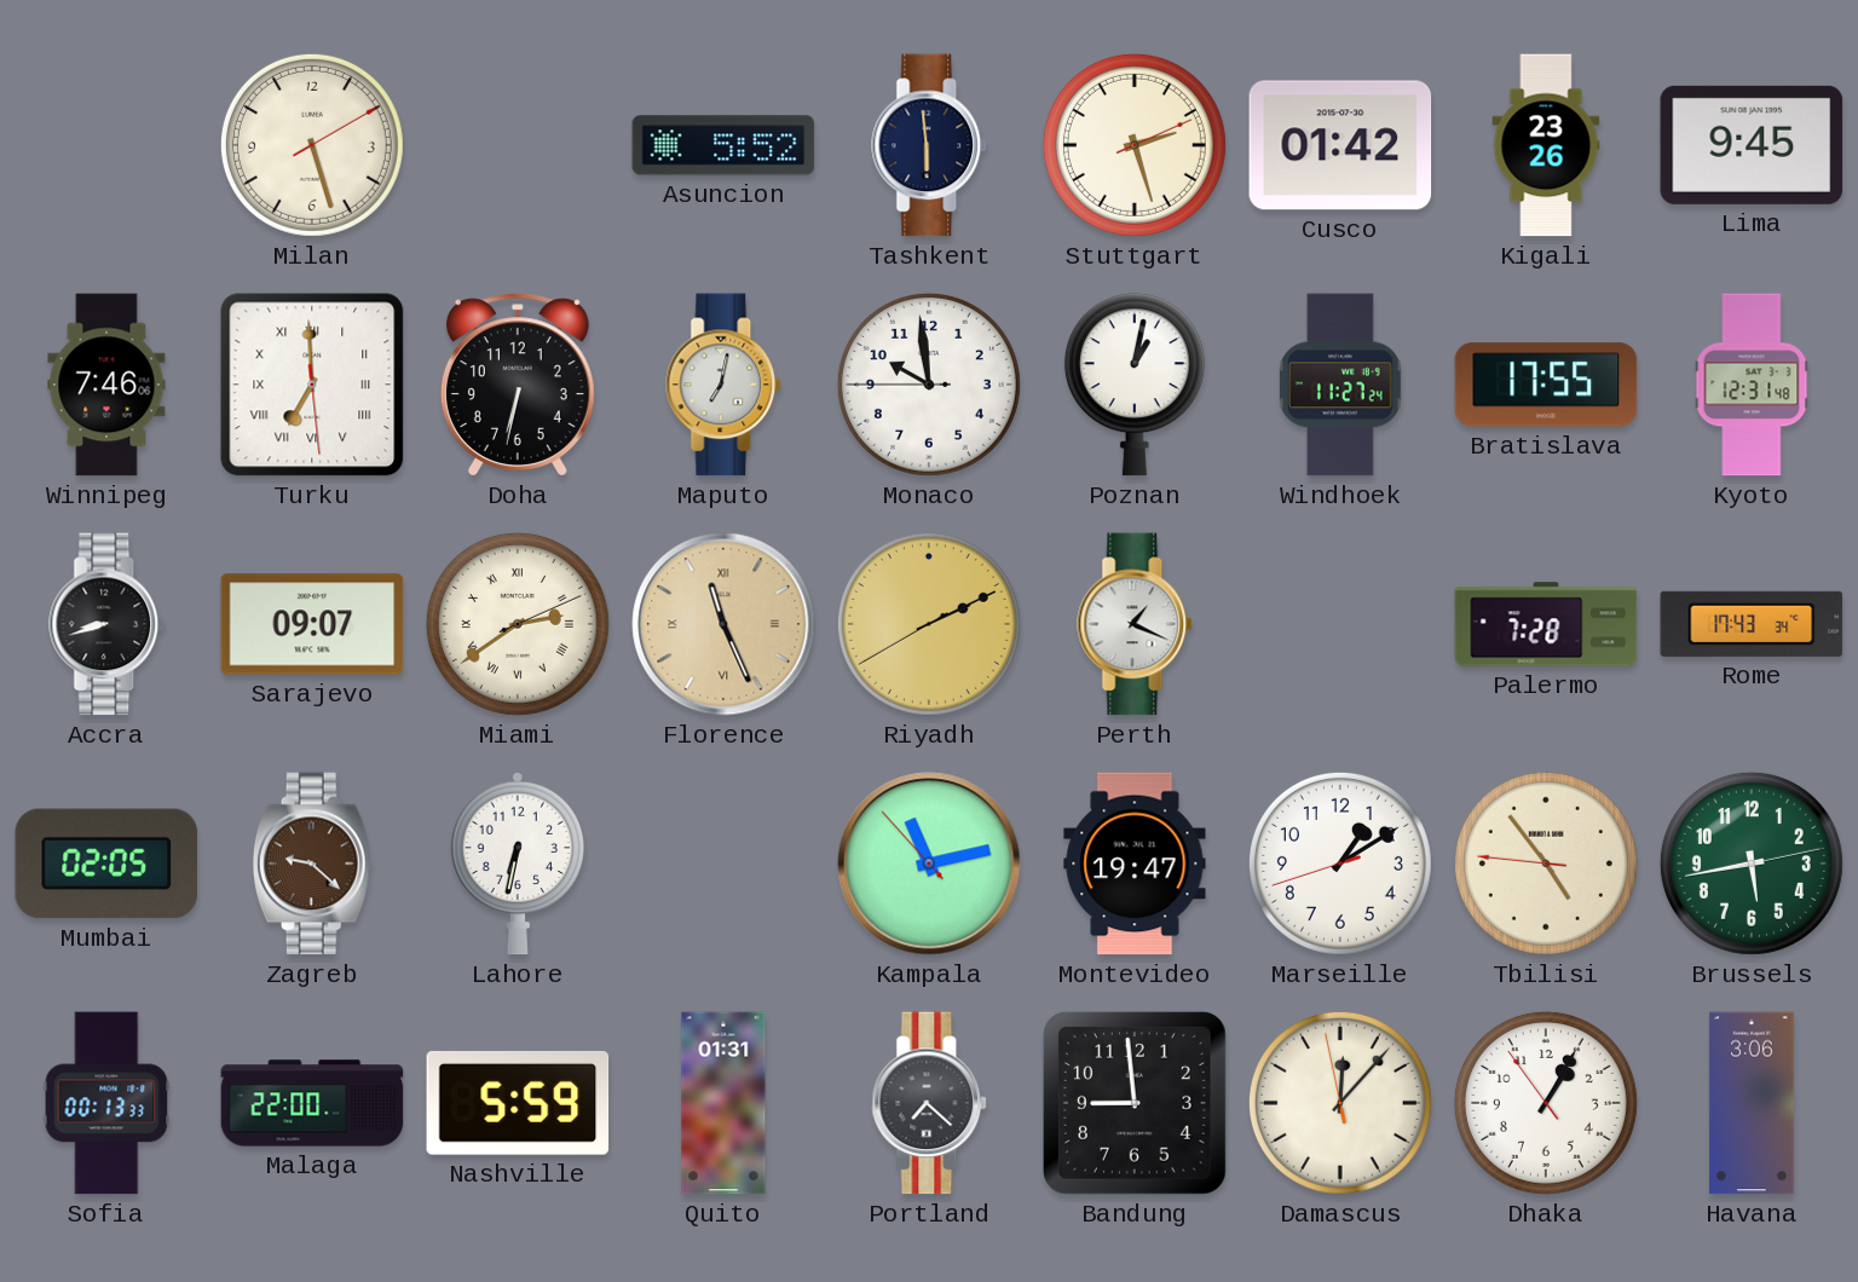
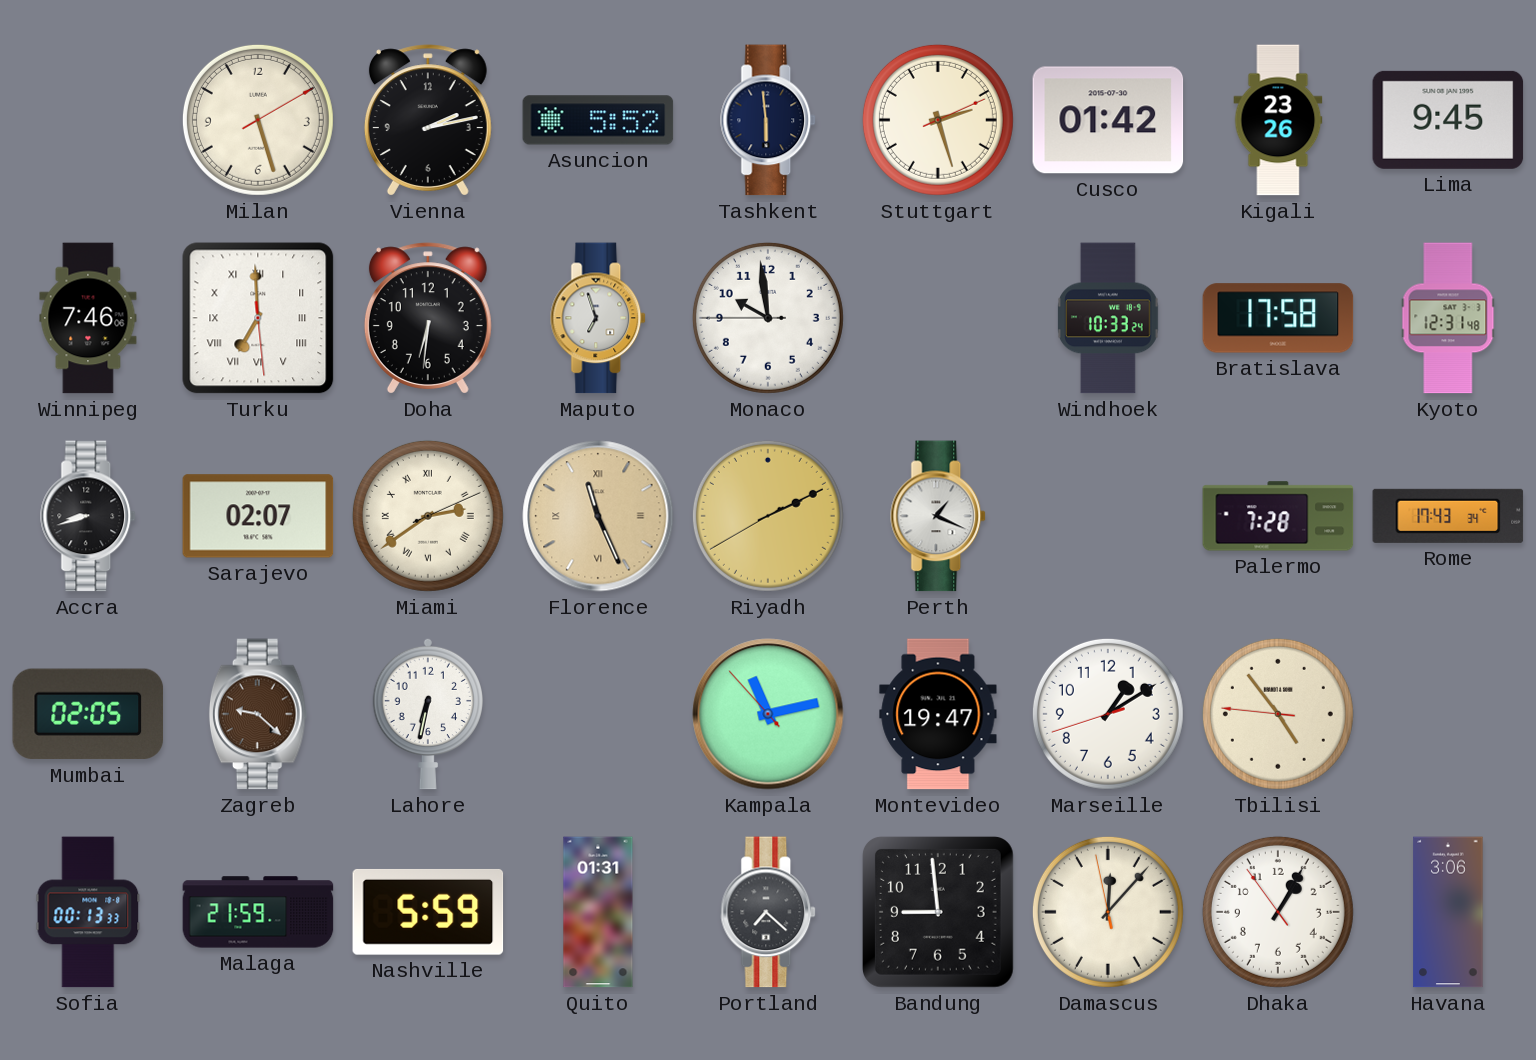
Vienna: none -> 2:13 (428, 120)
Doha: 6:32 -> 6:31 (428, 318)
Maputo: 7:02 -> 6:57 (599, 318)
Poznan: 1:02 -> none (1135, 385)
Windhoek: 11:27 -> 10:33 (1109, 318)
Bratislava: 17:55 -> 17:58 (1278, 318)
Sarajevo: 09:07 -> 02:07 (258, 516)
Brussels: 5:43 -> none (1752, 864)
Malaga: 22:00 -> 21:59 (258, 912)
